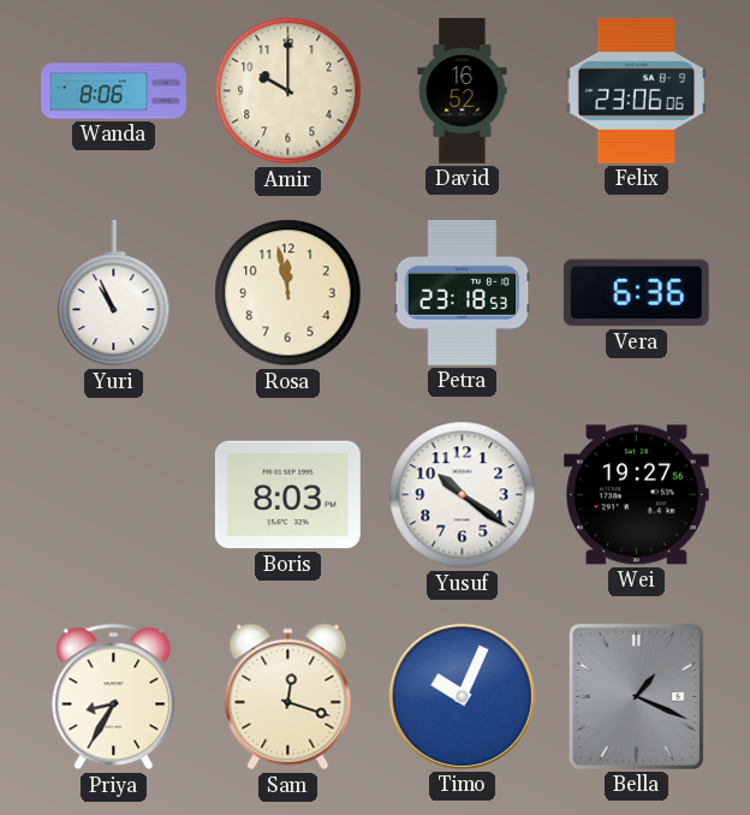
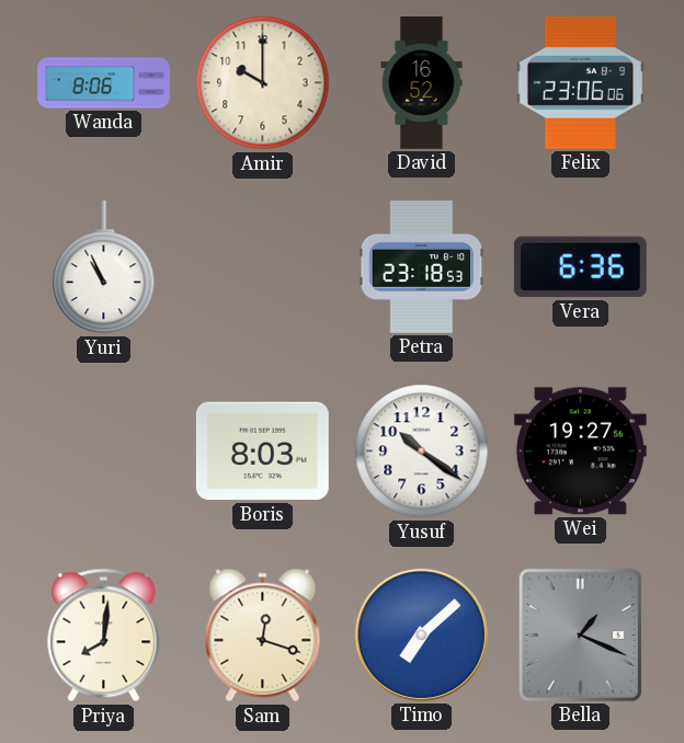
Rosa: 11:58 -> none (288, 293)
Priya: 8:35 -> 8:01 (104, 636)
Timo: 10:04 -> 7:08 (421, 635)
